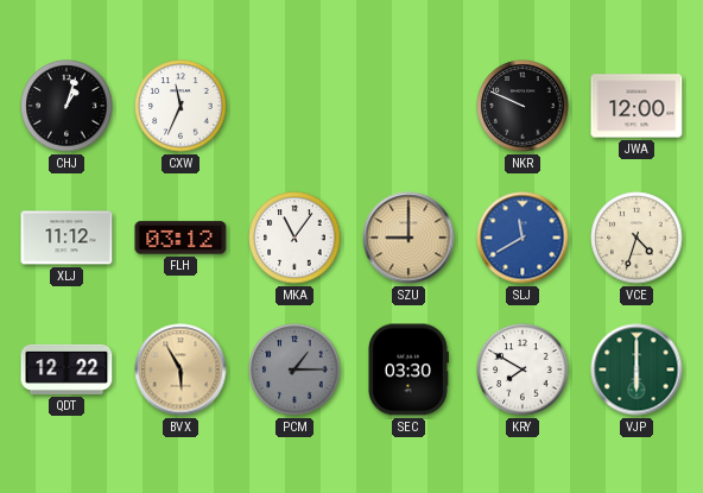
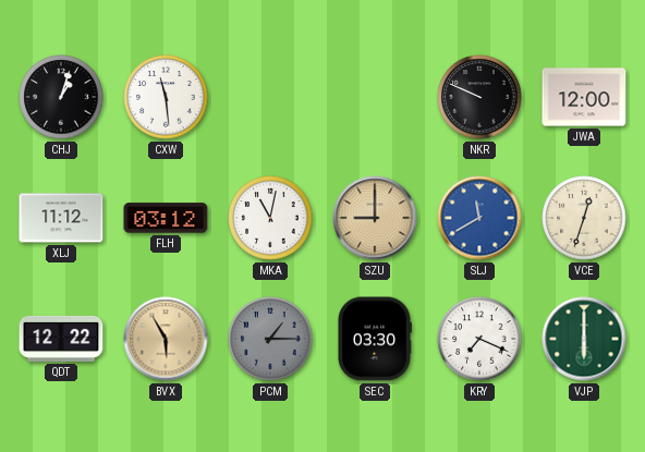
CXW: 11:34 -> 11:29 (166, 97)
MKA: 11:06 -> 11:02 (270, 218)
VCE: 4:33 -> 12:33 (584, 218)
KRY: 7:50 -> 7:19 (479, 339)
